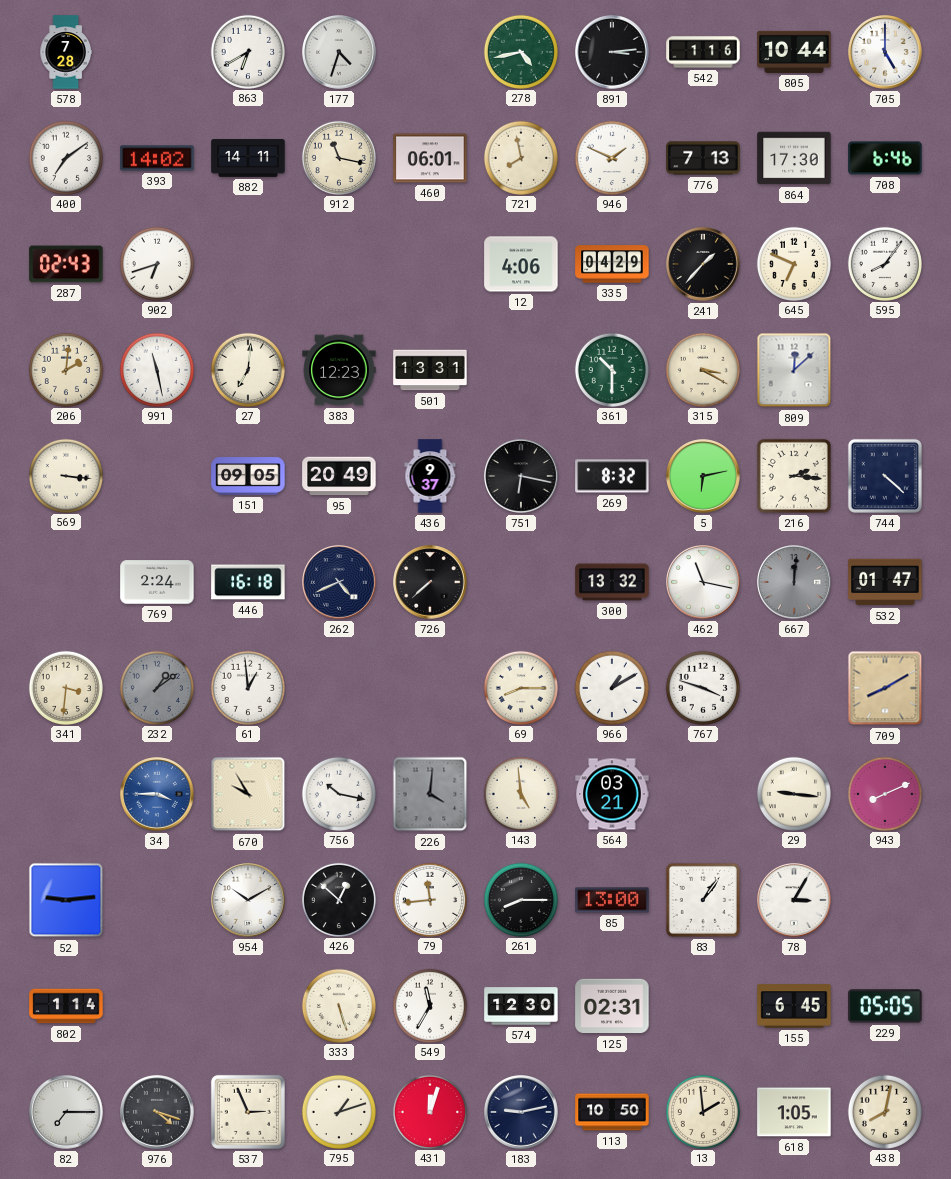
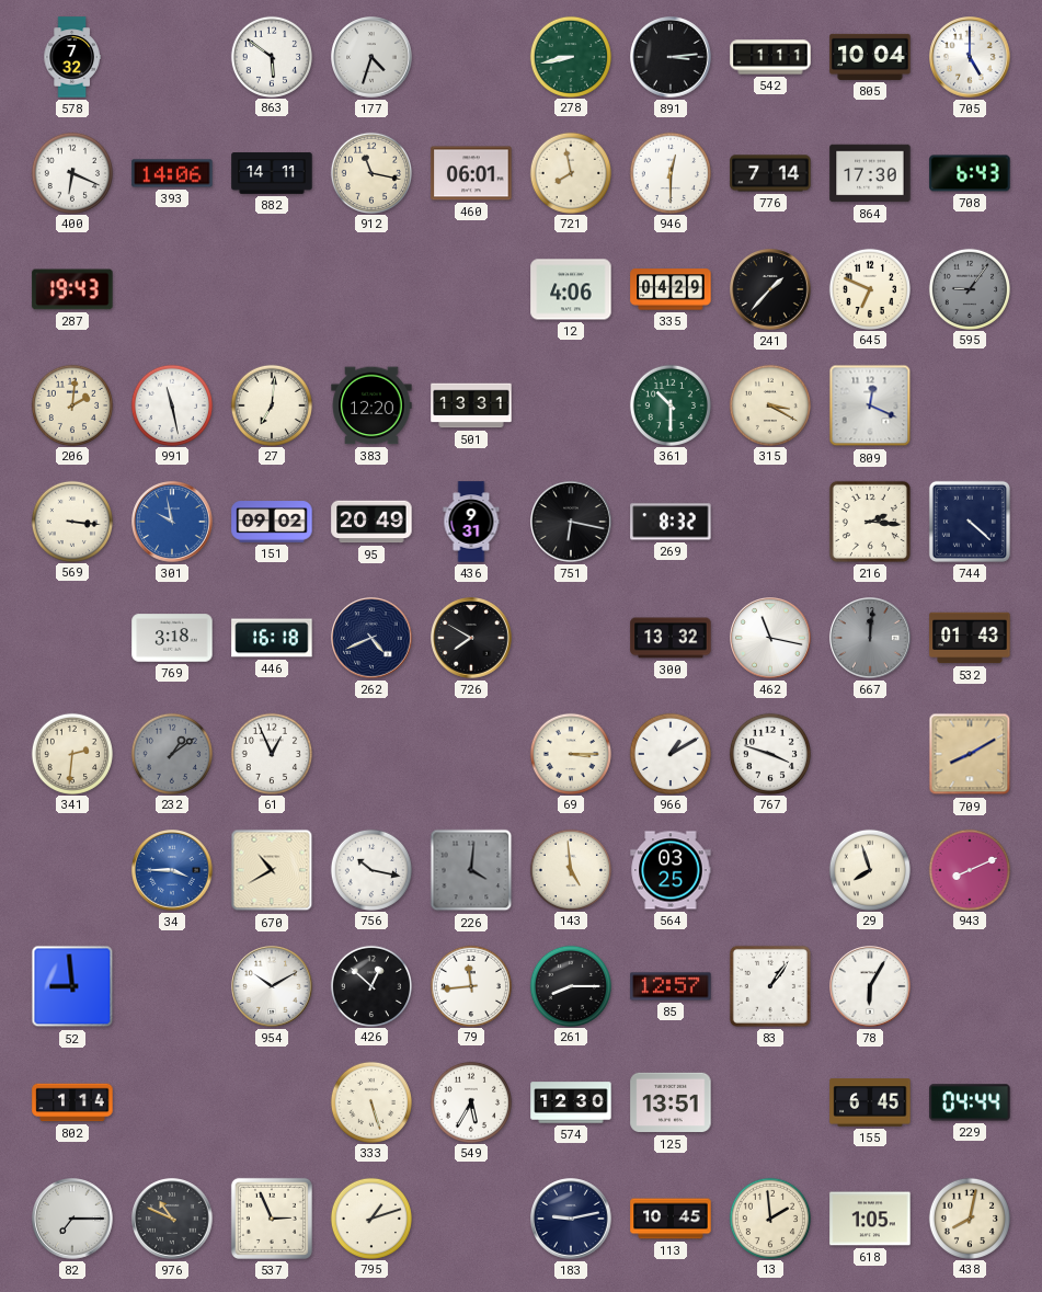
578: 7:28 -> 7:32 (72, 57)
863: 6:40 -> 5:51 (271, 56)
278: 4:43 -> 8:43 (570, 56)
542: 1:16 -> 1:11 (770, 57)
805: 10:44 -> 10:04 (870, 57)
400: 7:09 -> 6:19 (71, 172)
393: 14:02 -> 14:06 (172, 173)
946: 1:49 -> 12:30 (669, 172)
776: 7:13 -> 7:14 (770, 173)
708: 6:46 -> 6:43 (970, 173)
287: 02:43 -> 19:43 (72, 289)
902: 6:42 -> none (156, 263)
595: 8:06 -> 9:06 (969, 288)
595 dial: white -> grey (969, 288)
383: 12:23 -> 12:20 (371, 405)
809: 12:08 -> 12:19 (870, 405)
301: none -> 9:58 (172, 522)
151: 09:05 -> 09:02 (272, 522)
436: 9:37 -> 9:31 (471, 522)
5: 6:13 -> none (703, 476)
769: 2:24 -> 3:18 (172, 638)
726: 7:38 -> 7:50 (471, 638)
532: 01:47 -> 01:43 (970, 638)
341: 3:31 -> 2:31 (71, 753)
61: 12:59 -> 12:56 (271, 753)
69: 8:15 -> 3:15 (570, 753)
670: 9:55 -> 10:40 (272, 870)
564: 03:21 -> 03:25 (671, 870)
29: 9:16 -> 7:57 (869, 869)
52: 9:14 -> 8:59 (72, 986)
85: 13:00 -> 12:57 (671, 986)
78: 3:05 -> 6:05 (870, 986)
549: 11:35 -> 5:35 (470, 1101)
125: 02:31 -> 13:51 (671, 1102)
229: 05:05 -> 04:44 (970, 1102)
976: 4:18 -> 10:49 (172, 1219)
431: 12:03 -> none (429, 1111)
113: 10:50 -> 10:45 (671, 1219)
